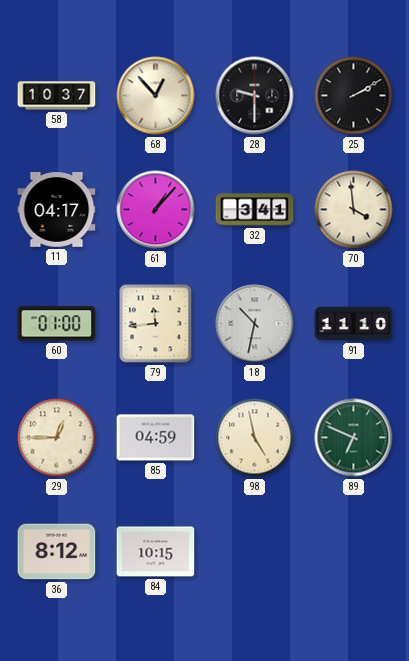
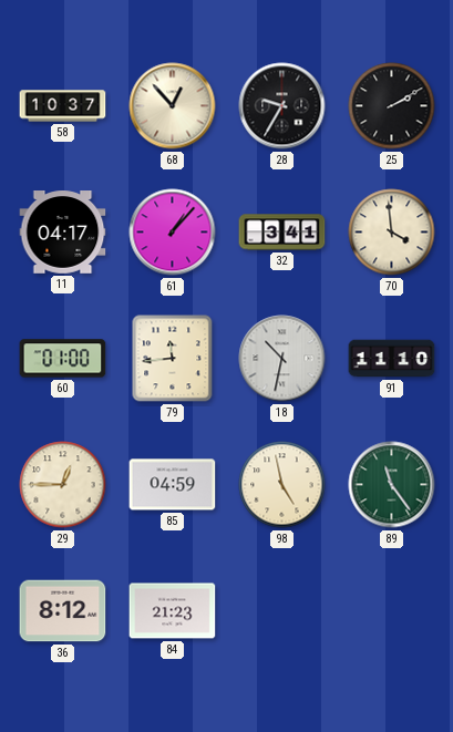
28: 9:30 -> 9:35 (282, 106)
89: 6:49 -> 11:24 (392, 485)
84: 10:15 -> 21:23 (173, 611)
